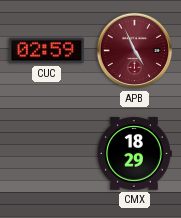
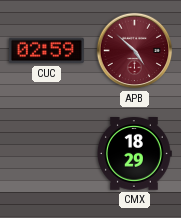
APB: 4:56 -> 4:52 (135, 51)
